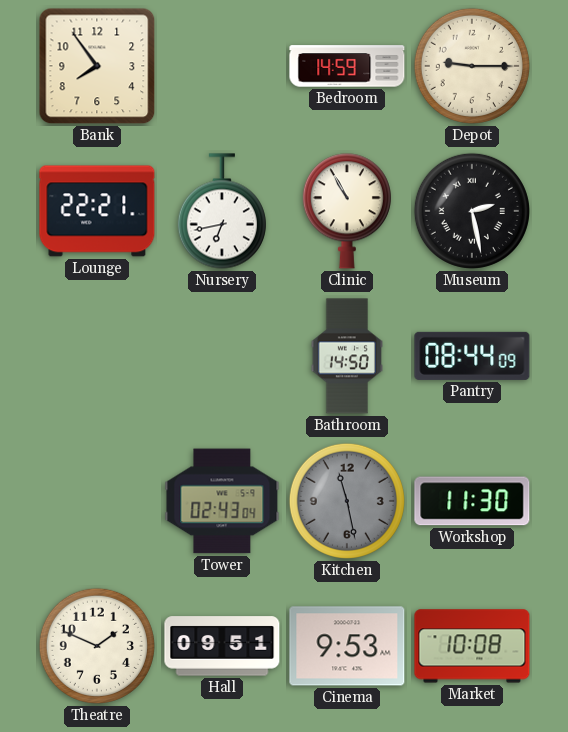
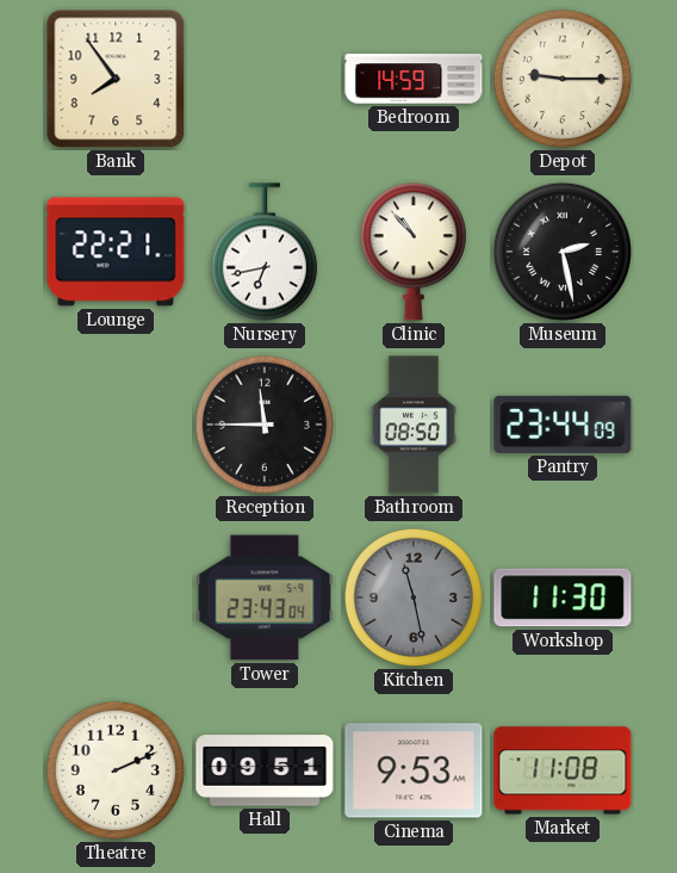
Clinic: 10:55 -> 10:53 (414, 252)
Reception: none -> 11:45 (265, 425)
Bathroom: 14:50 -> 08:50 (414, 425)
Pantry: 08:44 -> 23:44 (563, 425)
Tower: 02:43 -> 23:43 (265, 598)
Theatre: 1:49 -> 2:11 (116, 770)
Market: 10:08 -> 11:08 (563, 770)
